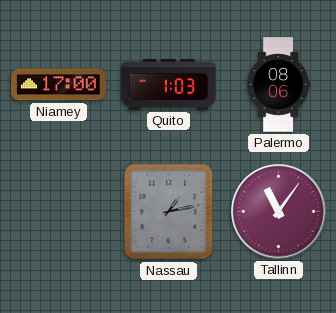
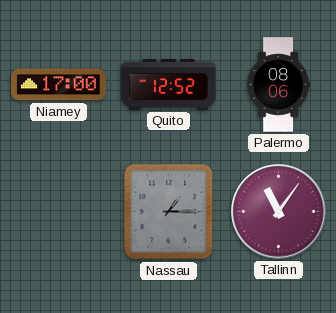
Quito: 1:03 -> 12:52 (169, 85)
Nassau: 1:13 -> 1:15 (169, 212)
